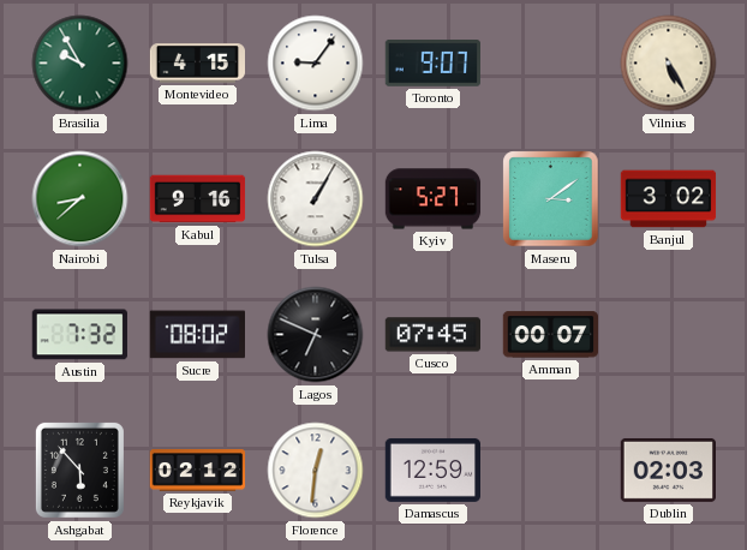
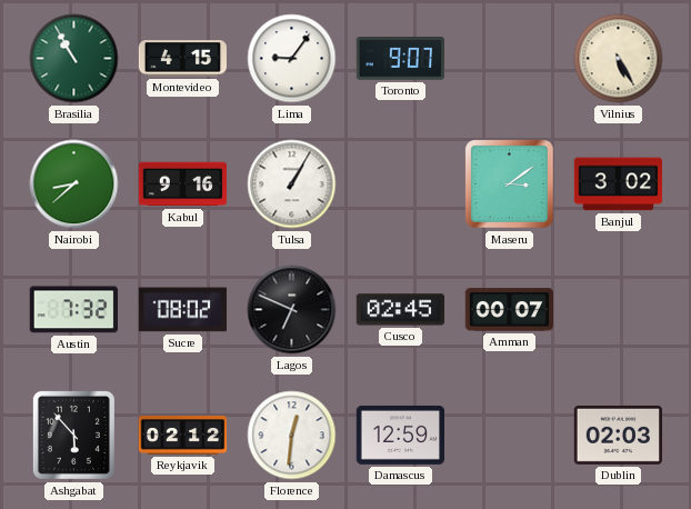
Brasilia: 9:55 -> 10:55 (74, 59)
Kyiv: 5:27 -> none (434, 199)
Cusco: 07:45 -> 02:45 (400, 310)
